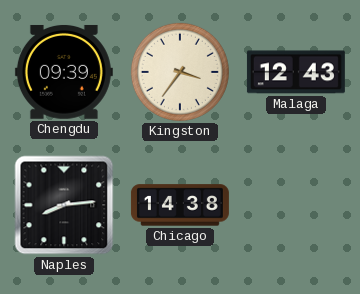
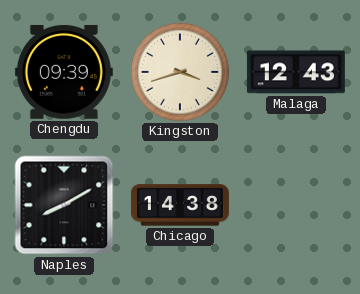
Kingston: 3:36 -> 3:42 (180, 72)
Naples: 8:14 -> 8:10 (64, 205)
